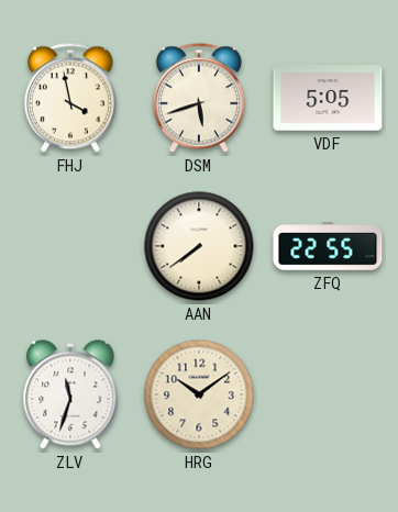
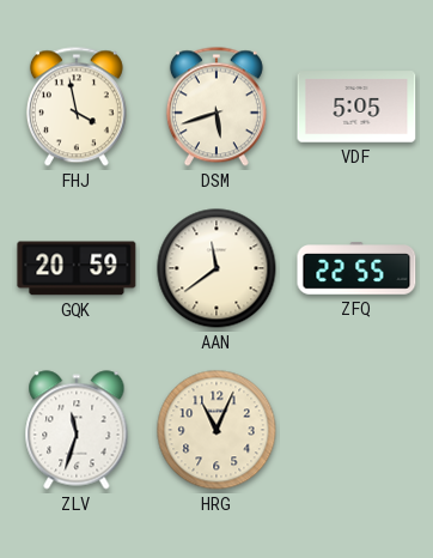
GQK: none -> 20:59 (77, 268)
AAN: 7:39 -> 11:39 (216, 268)
HRG: 10:09 -> 11:04 (216, 430)
